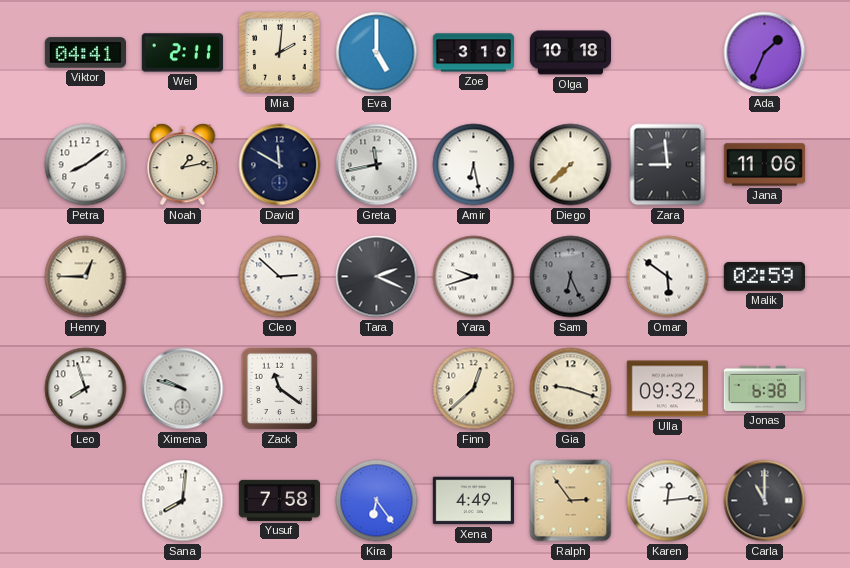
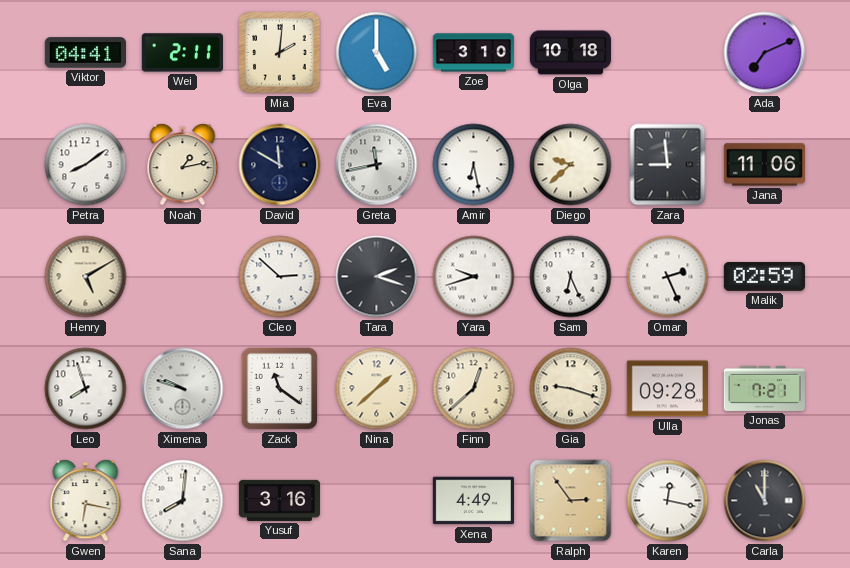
Ada: 1:34 -> 7:11 (765, 53)
Diego: 7:38 -> 9:38 (571, 165)
Henry: 12:45 -> 5:10 (86, 277)
Tara: 2:19 -> 2:18 (377, 277)
Sam dial: grey -> white (571, 277)
Omar: 5:51 -> 2:26 (668, 277)
Nina: none -> 1:38 (377, 389)
Ulla: 09:32 -> 09:28 (667, 389)
Jonas: 6:38 -> 7:21 (764, 388)
Gwen: none -> 6:17 (86, 501)
Yusuf: 7:58 -> 3:16 (279, 500)
Kira: 6:24 -> none (377, 501)
Karen: 12:14 -> 12:17 (668, 501)
